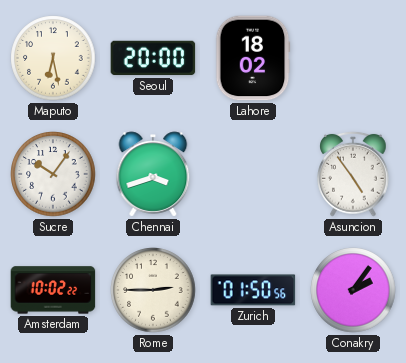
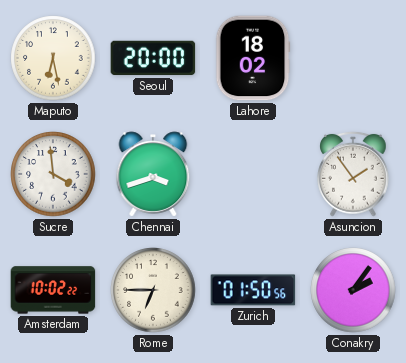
Sucre: 10:06 -> 3:59 (53, 174)
Asuncion: 4:54 -> 1:54 (353, 174)
Rome: 2:45 -> 6:45 (153, 290)
